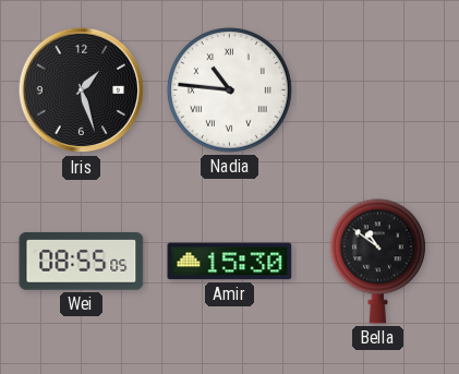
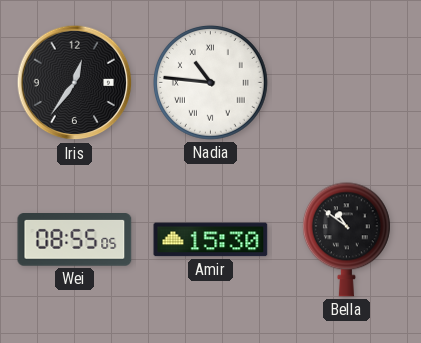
Iris: 1:27 -> 12:36 (75, 83)
